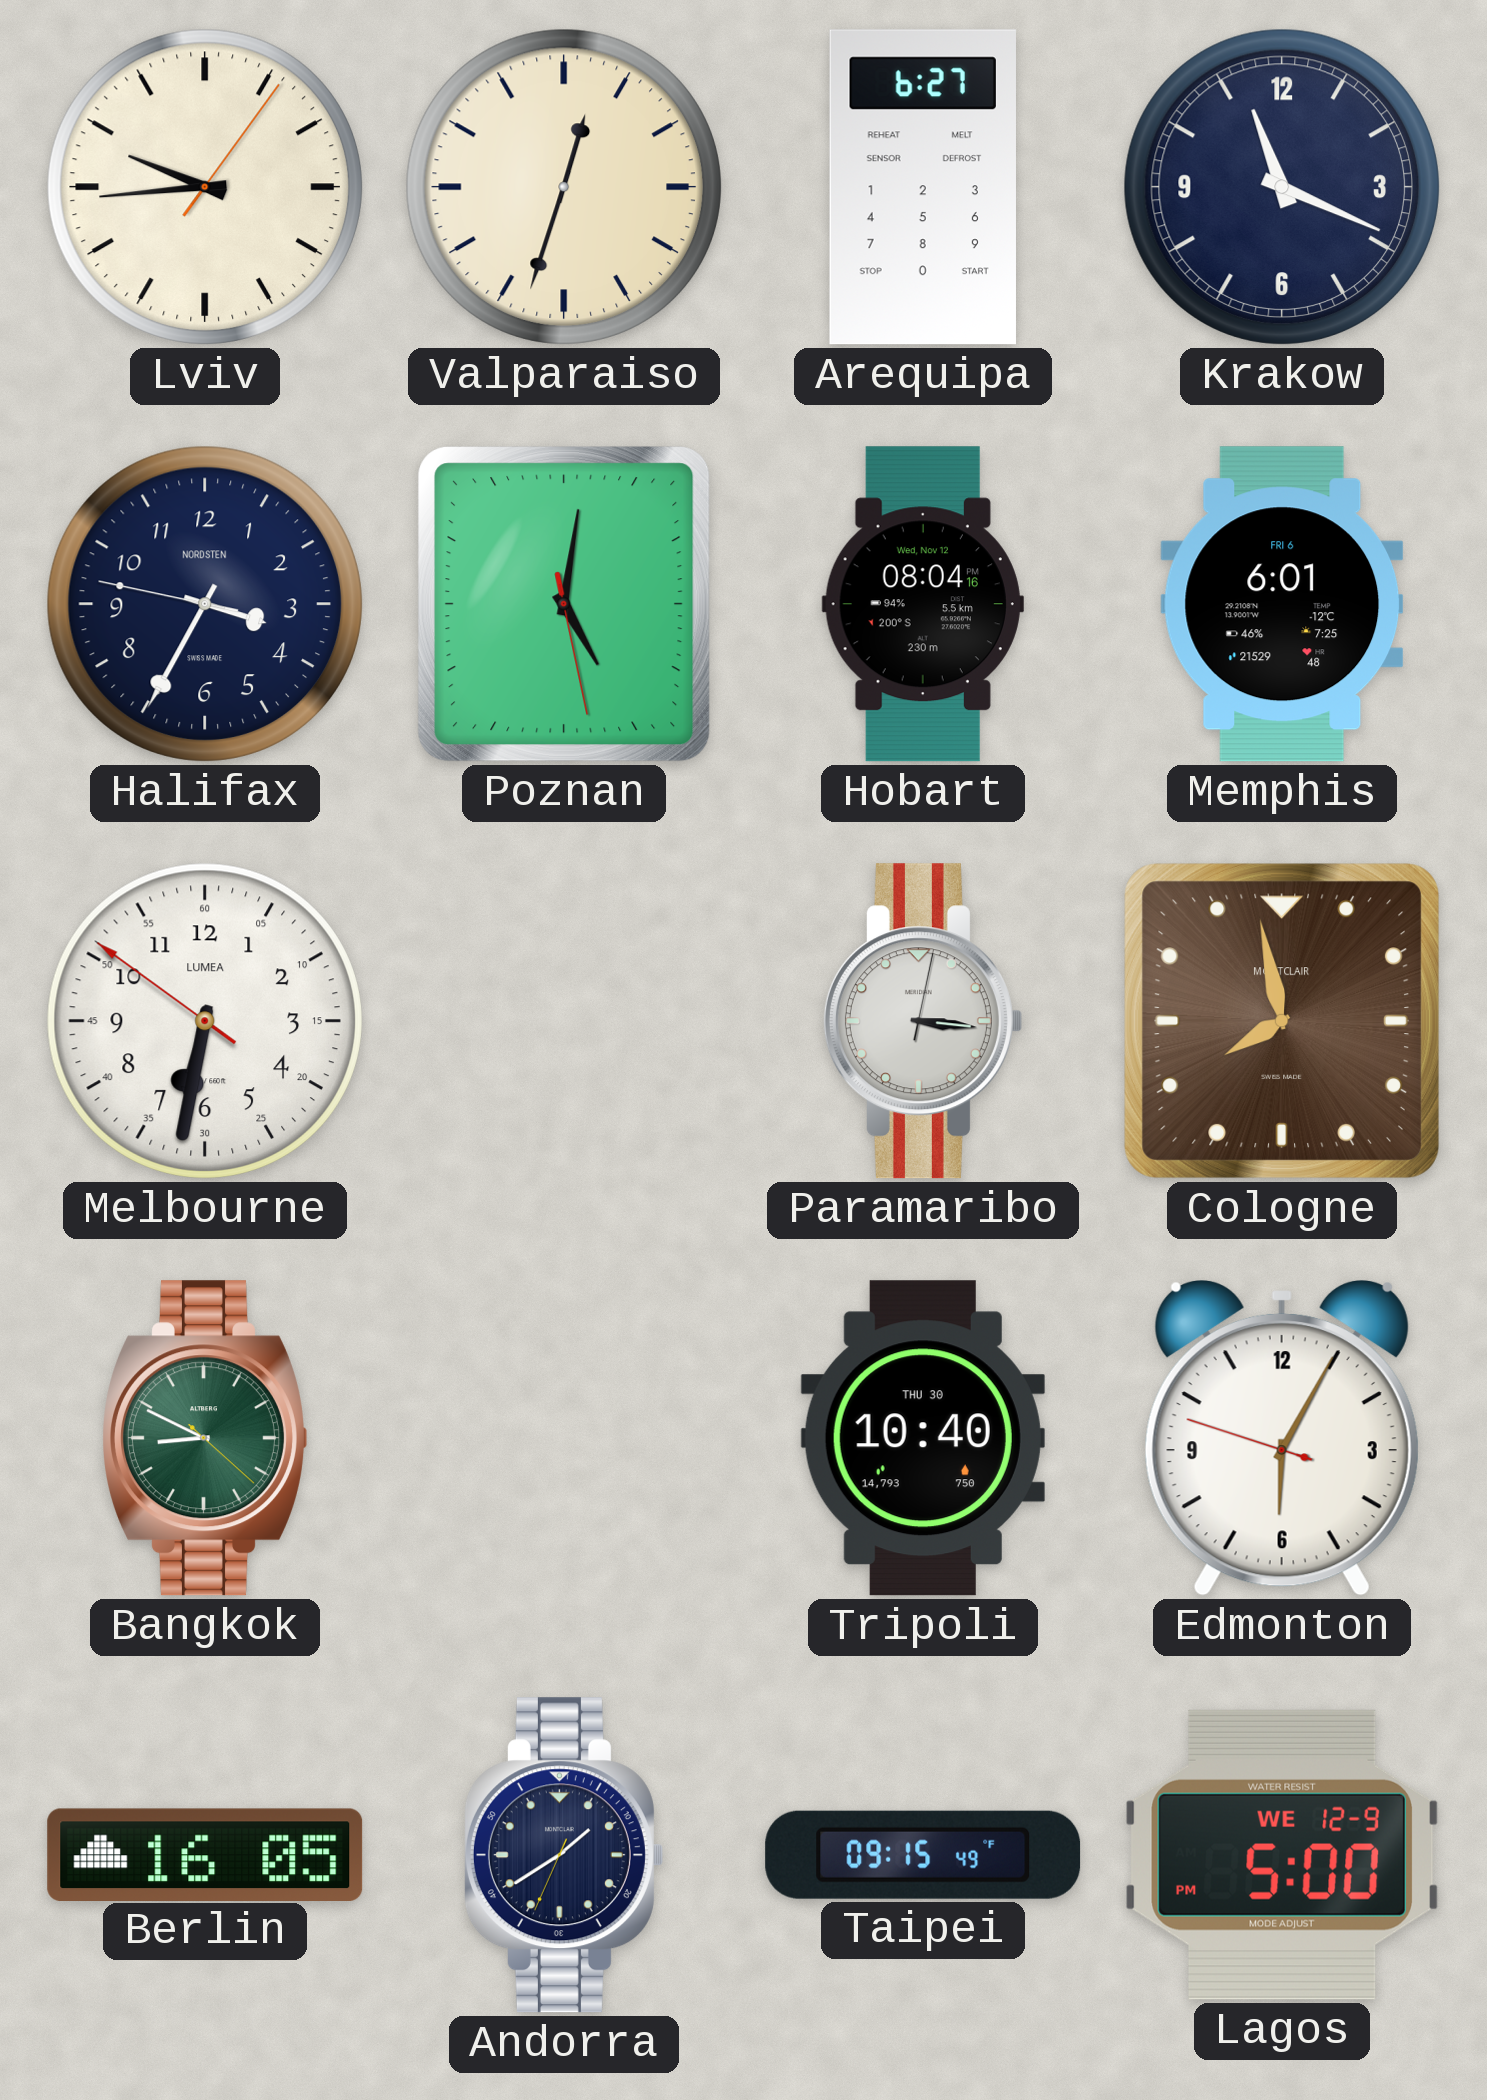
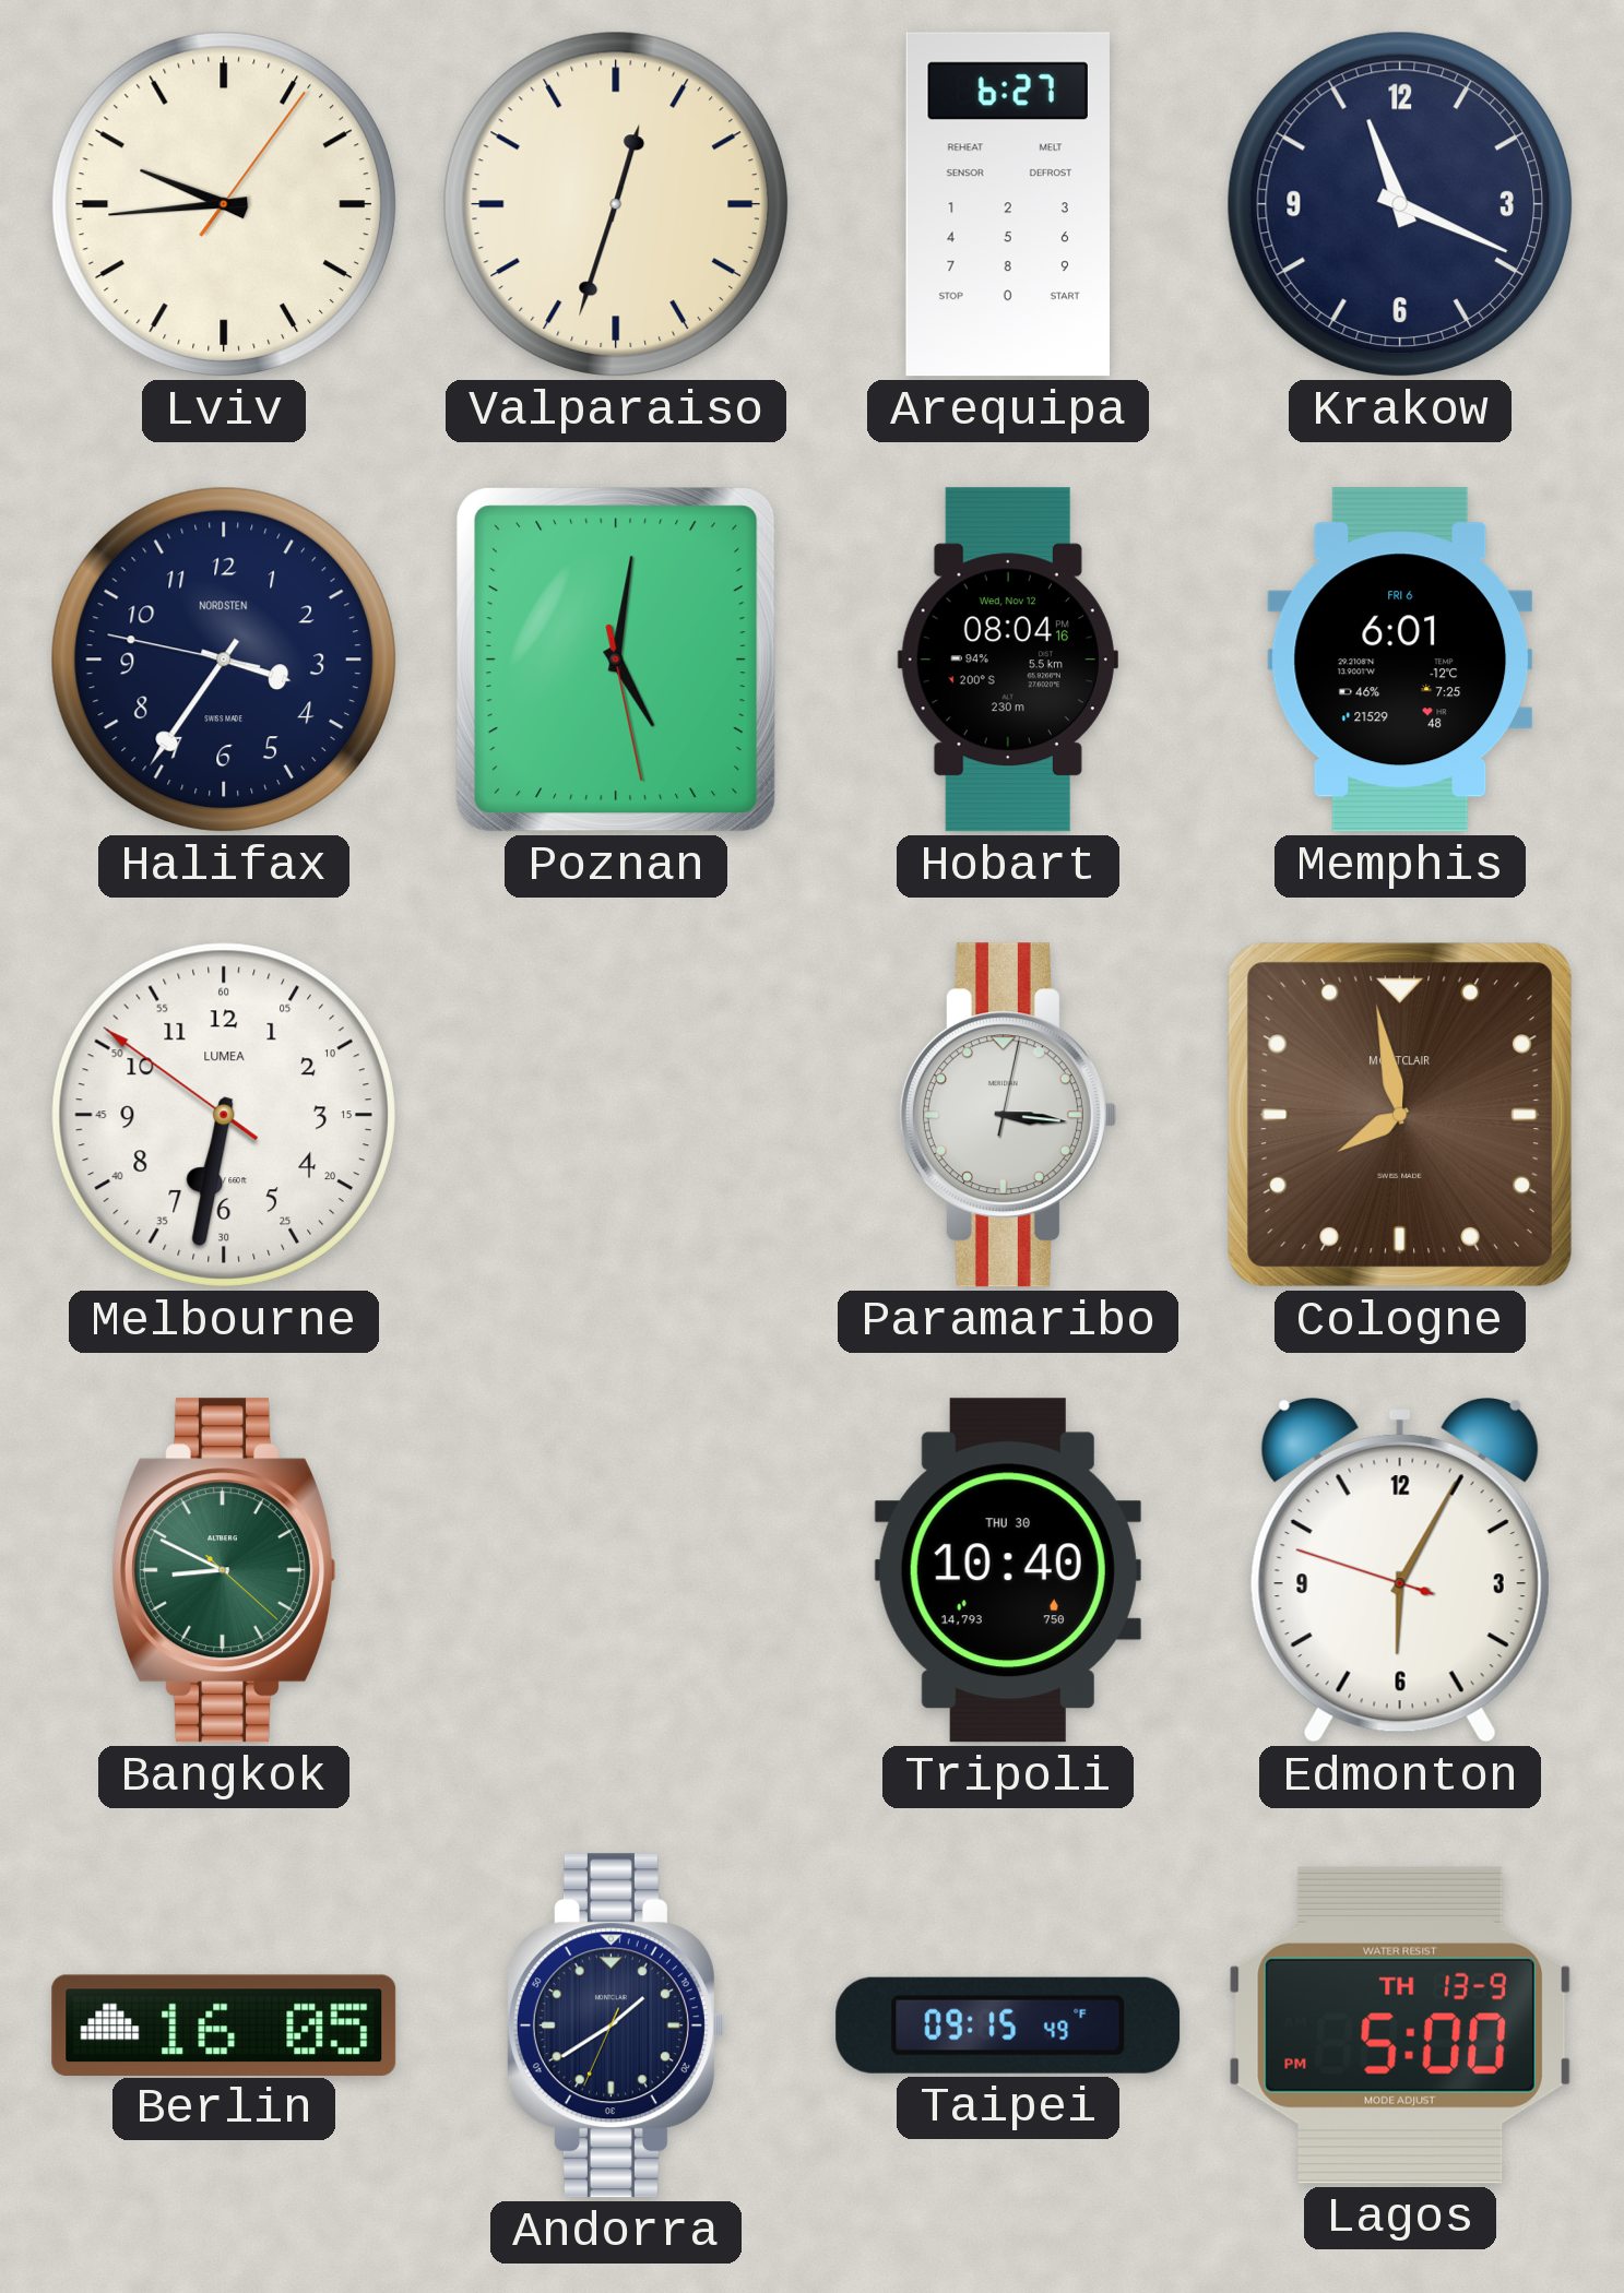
Halifax: 3:34 -> 3:35 (224, 660)
Lagos date: WE 12-9 -> TH 13-9 (1400, 2025)
